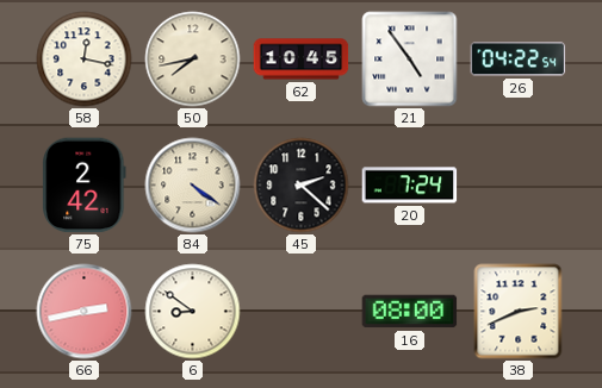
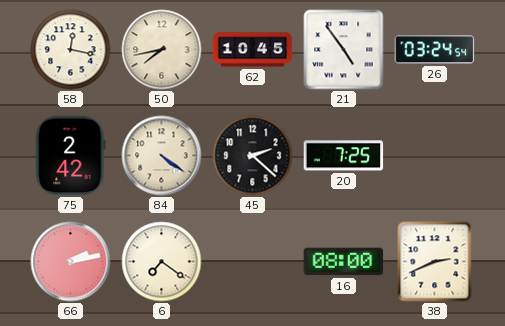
26: 04:22 -> 03:24 (435, 50)
20: 7:24 -> 7:25 (344, 156)
66: 2:43 -> 2:13 (71, 262)
6: 8:51 -> 7:21 (162, 262)
